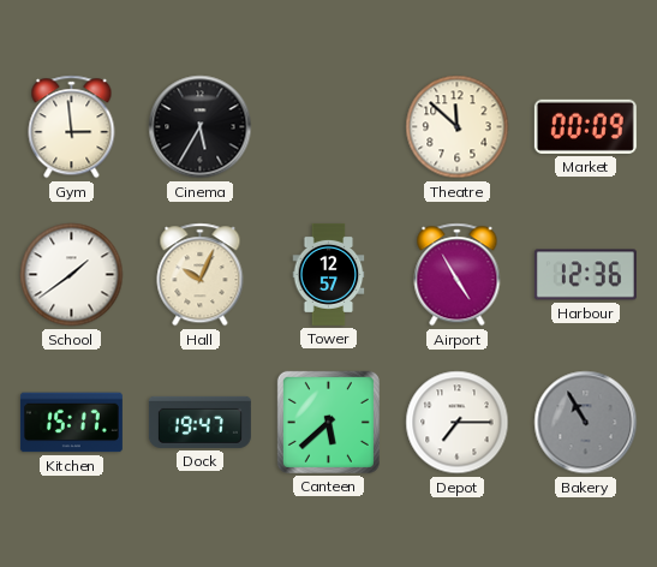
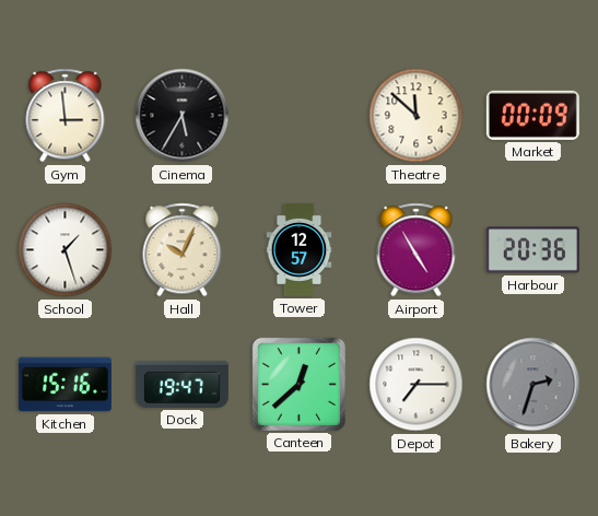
School: 1:39 -> 1:27 (66, 250)
Harbour: 12:36 -> 20:36 (532, 250)
Kitchen: 15:17 -> 15:16 (65, 385)
Canteen: 5:38 -> 12:38 (298, 384)
Bakery: 10:55 -> 2:33 (533, 385)
